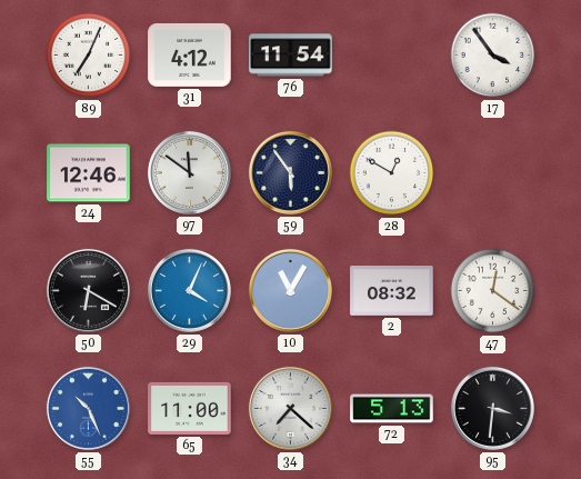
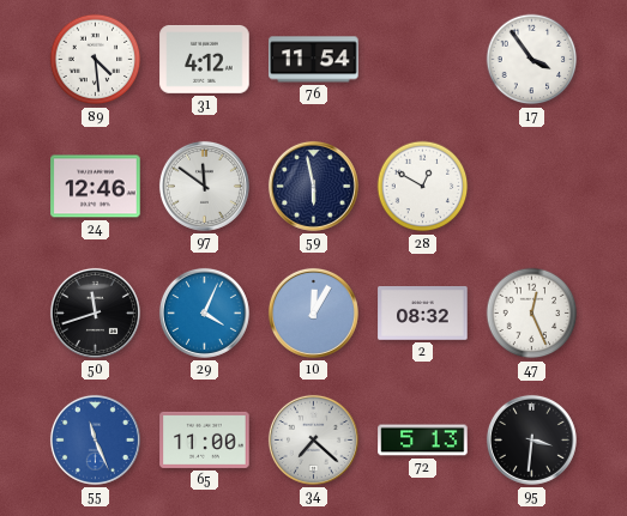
89: 7:04 -> 4:29 (96, 60)
59: 5:54 -> 5:58 (313, 186)
50: 6:20 -> 11:42 (95, 312)
10: 11:05 -> 12:05 (313, 312)
47: 12:21 -> 12:26 (532, 314)
55: 10:26 -> 11:26 (95, 439)
